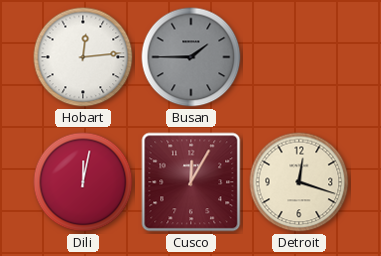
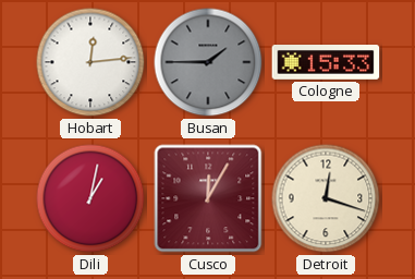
Cologne: none -> 15:33 (326, 63)
Dili: 12:02 -> 1:02 (90, 198)
